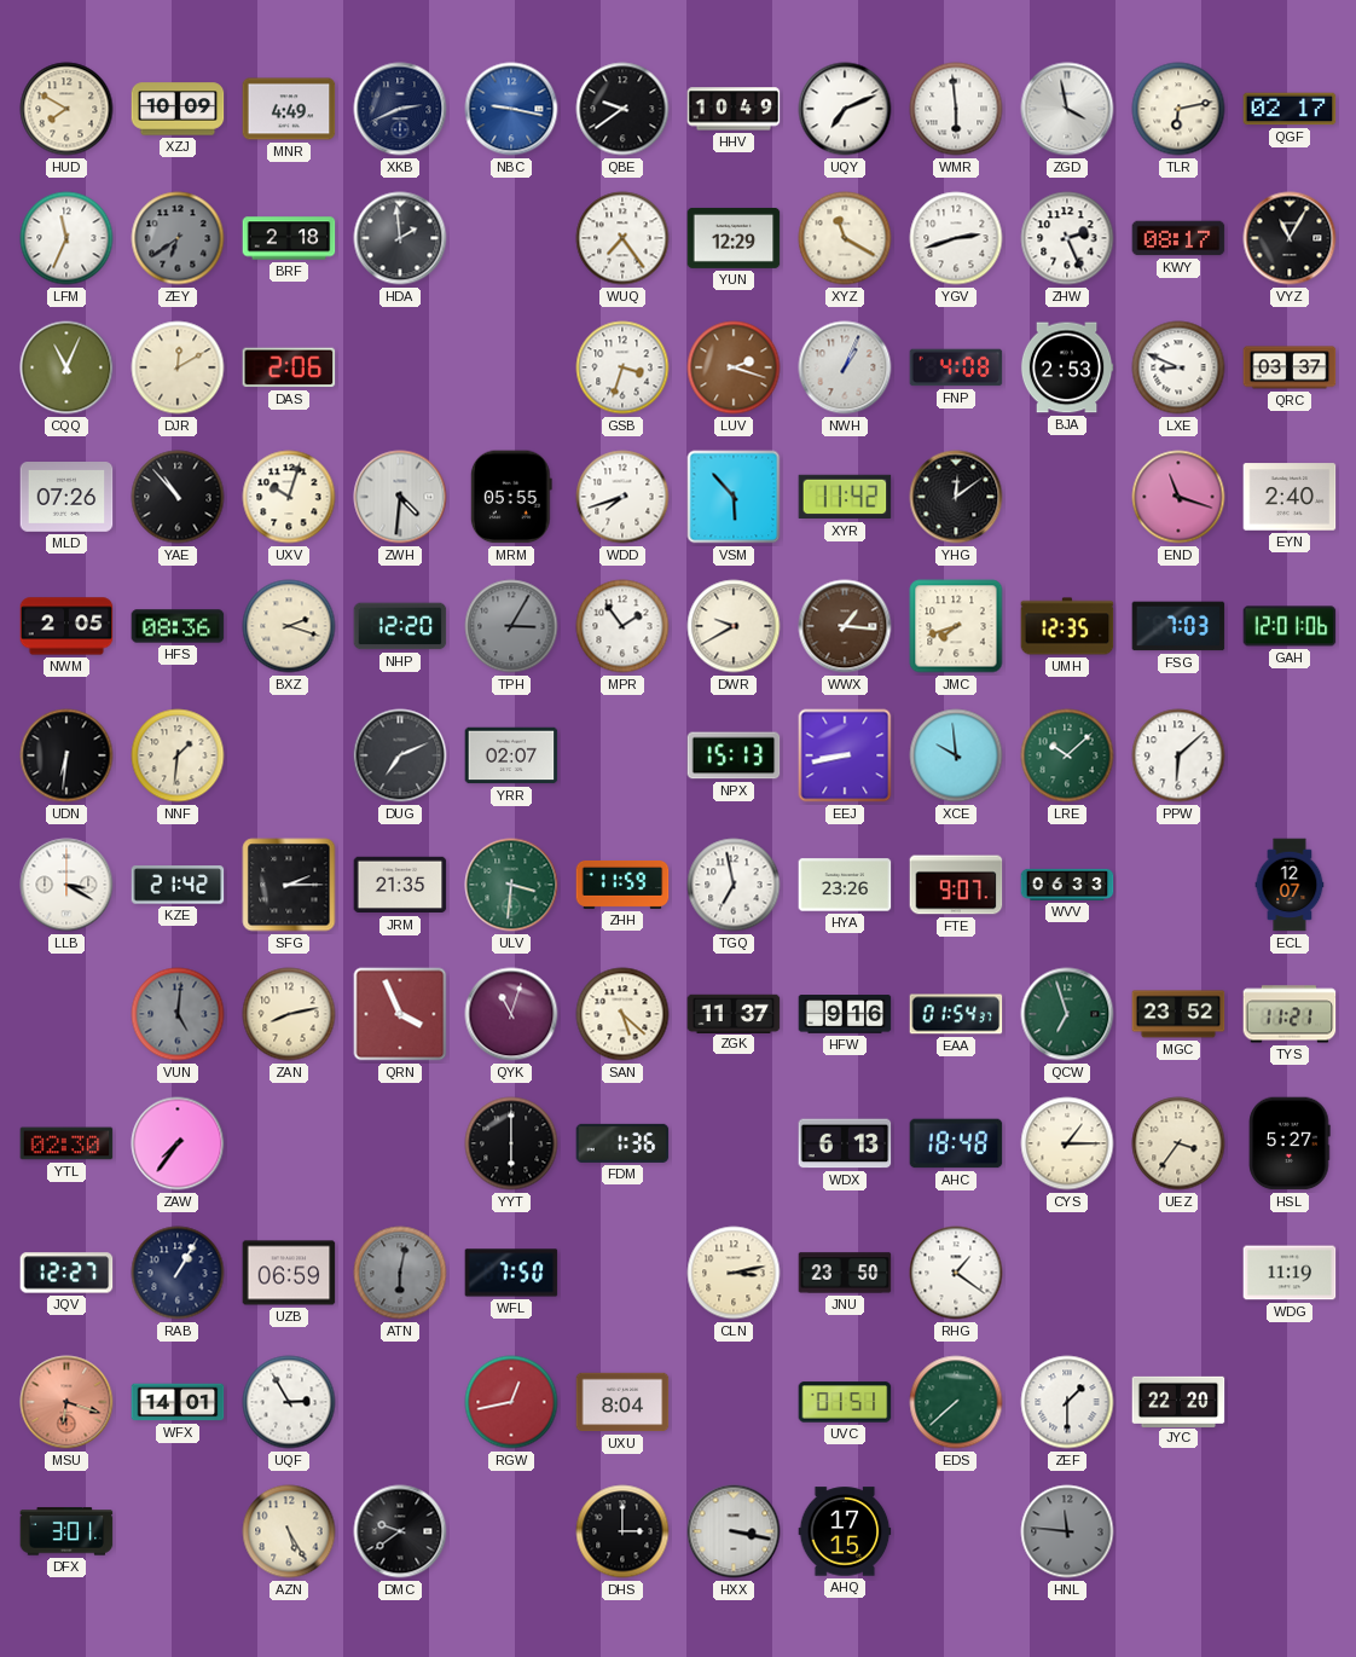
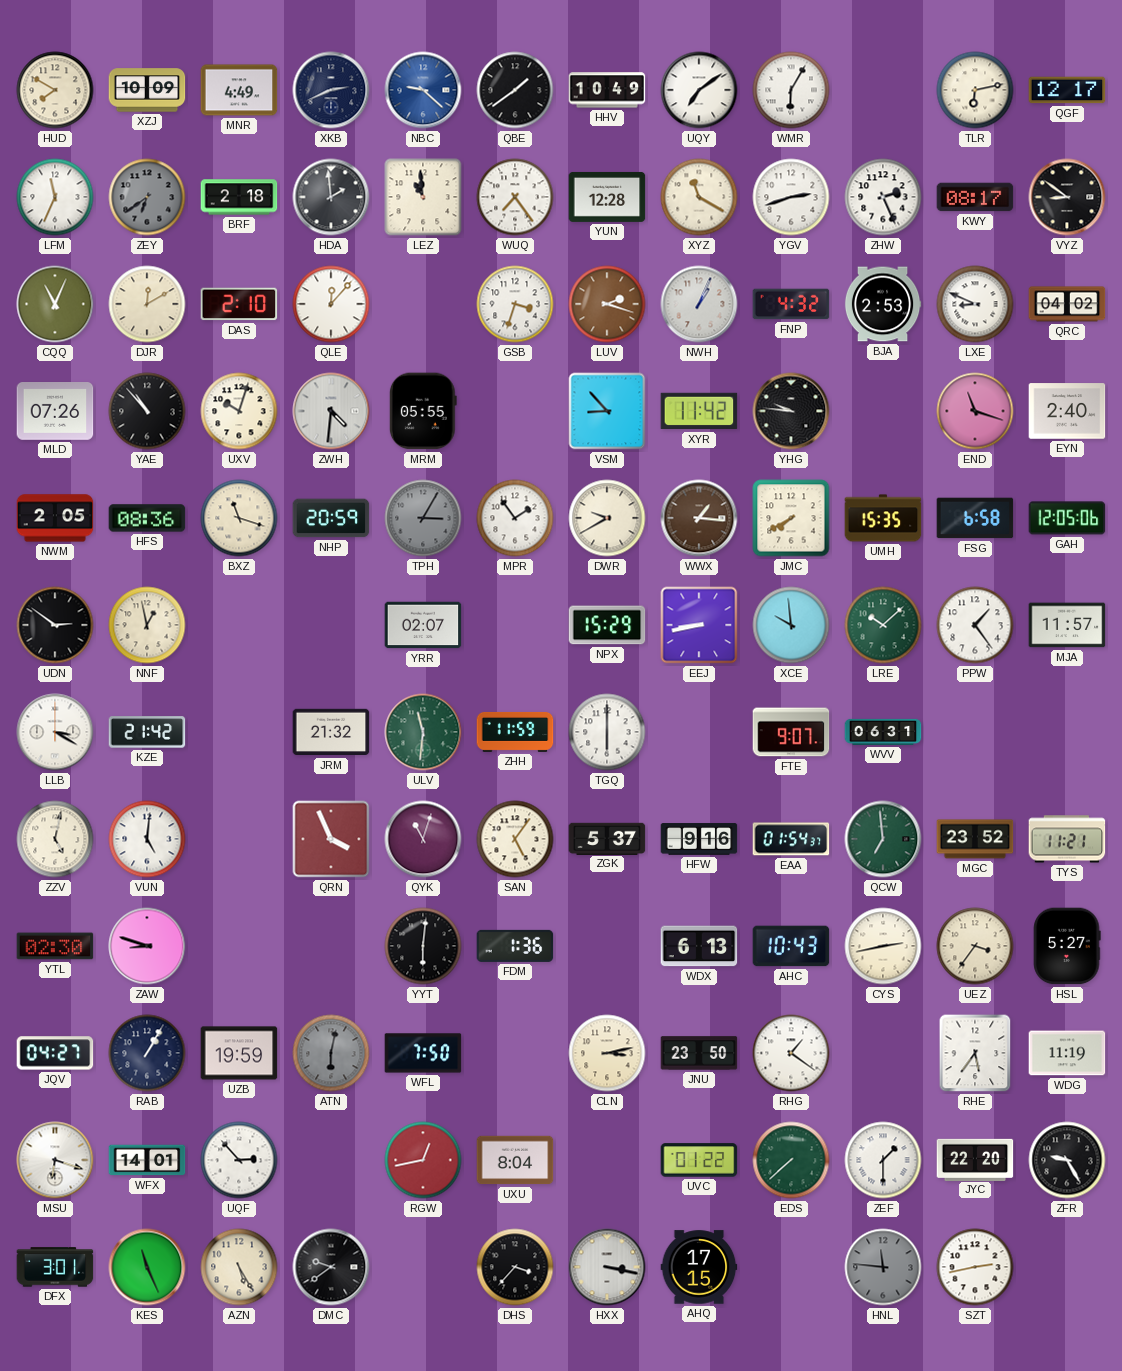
NBC: 9:17 -> 9:22 (423, 90)
QBE: 9:39 -> 1:39 (515, 90)
UQY: 7:11 -> 7:09 (699, 90)
WMR: 5:59 -> 6:05 (791, 90)
ZGD: 3:58 -> none (1067, 109)
QGF: 02:17 -> 12:17 (1067, 90)
LEZ: none -> 10:59 (423, 197)
YUN: 12:29 -> 12:28 (607, 197)
VYZ: 11:05 -> 8:51 (1067, 197)
DAS: 2:06 -> 2:10 (239, 304)
QLE: none -> 12:07 (331, 304)
FNP: 4:08 -> 4:32 (791, 304)
QRC: 03:37 -> 04:02 (1067, 304)
WDD: 7:42 -> none (622, 497)
VSM: 5:53 -> 8:53 (607, 411)
YHG: 12:09 -> 9:46 (791, 411)
BXZ: 2:18 -> 11:18 (239, 518)
NHP: 12:20 -> 20:59 (331, 518)
JMC: 7:42 -> 7:40 (791, 518)
UMH: 12:35 -> 15:35 (883, 518)
FSG: 7:03 -> 6:58 (975, 518)
GAH: 12:01 -> 12:05 (1067, 518)
UDN: 6:31 -> 2:51 (55, 625)
NNF: 1:31 -> 12:58 (147, 625)
DUG: 7:11 -> none (400, 755)
NPX: 15:13 -> 15:29 (607, 625)
PPW: 6:08 -> 1:24 (975, 625)
MJA: none -> 11:57 (1067, 625)
SFG: 2:15 -> none (289, 885)
JRM: 21:35 -> 21:32 (331, 732)
ULV: 3:31 -> 11:31 (423, 732)
TGQ: 6:58 -> 6:00 (607, 732)
HYA: 23:26 -> none (845, 885)
WVV: 06:33 -> 06:31 (883, 732)
ECL: 12:07 -> none (1290, 885)
ZZV: none -> 5:02 (55, 839)
VUN dial: grey -> white (147, 839)
ZAN: 8:13 -> none (289, 1014)
SAN: 5:22 -> 5:06 (515, 839)
ZGK: 11:37 -> 5:37 (607, 838)
QCW: 6:57 -> 6:59 (883, 839)
ZAW: 7:36 -> 8:48 (147, 946)
YYT: 6:00 -> 6:01 (423, 946)
AHC: 18:48 -> 10:43 (791, 946)
CYS: 1:15 -> 2:43 (883, 946)
JQV: 12:27 -> 04:27 (55, 1053)
UZB: 06:59 -> 19:59 (239, 1053)
RHE: none -> 5:36 (975, 1053)
MSU dial: salmon -> white (55, 1160)
UQF: 2:55 -> 2:53 (239, 1160)
UVC: 01:51 -> 01:22 (699, 1160)
ZFR: none -> 9:25 (1067, 1160)
KES: none -> 11:26 (147, 1267)
DHS: 3:00 -> 3:37 (515, 1267)
SZT: none -> 2:43 (975, 1267)
